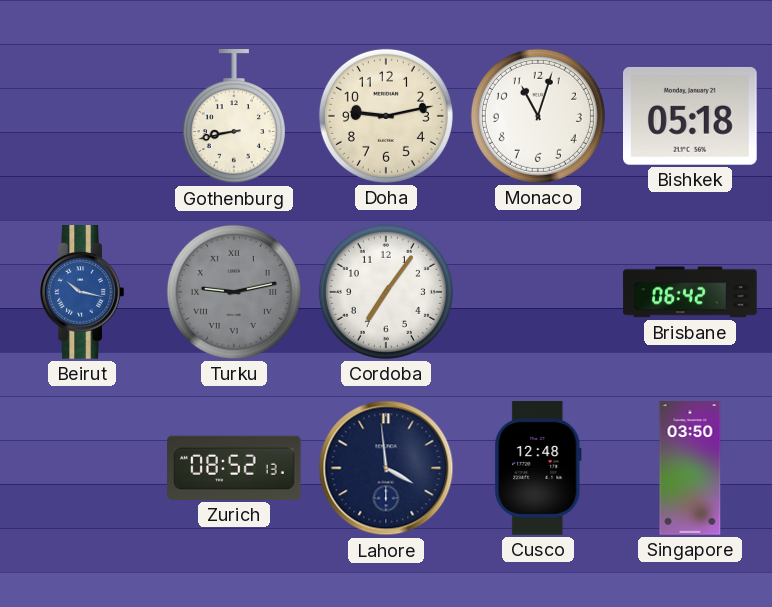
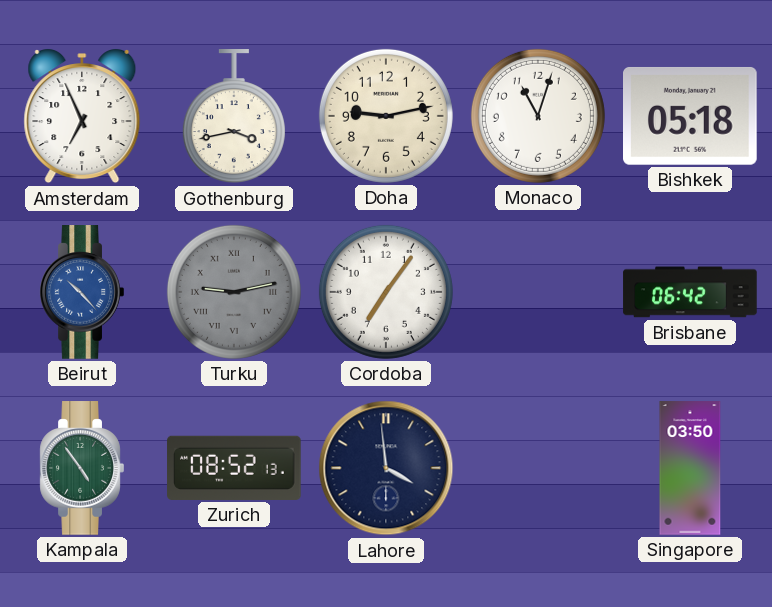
Amsterdam: none -> 6:56 (82, 117)
Gothenburg: 8:43 -> 3:43 (234, 117)
Beirut: 10:17 -> 10:23 (82, 292)
Kampala: none -> 4:54 (82, 468)
Cusco: 12:48 -> none (538, 468)
